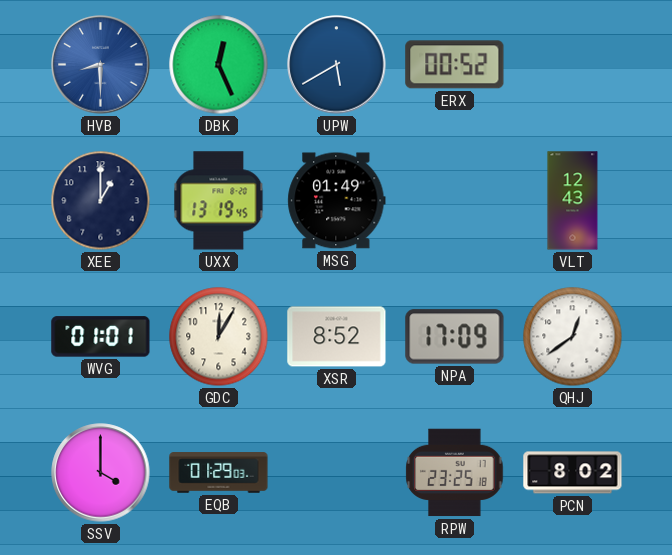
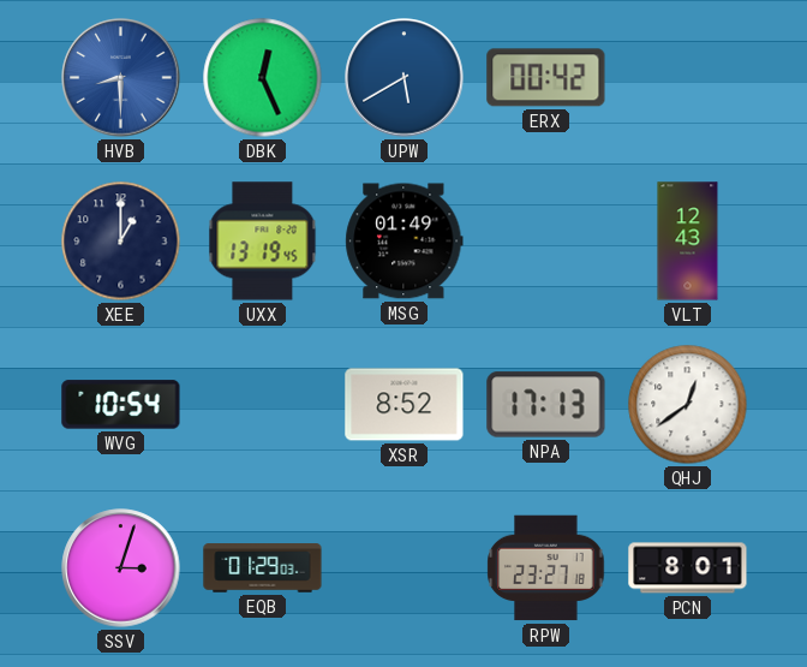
ERX: 00:52 -> 00:42 (546, 78)
WVG: 01:01 -> 10:54 (121, 405)
GDC: 12:05 -> none (219, 337)
NPA: 17:09 -> 17:13 (546, 405)
SSV: 4:00 -> 3:03 (121, 568)
RPW: 23:25 -> 23:27 (546, 568)
PCN: 8:02 -> 8:01 (688, 568)
